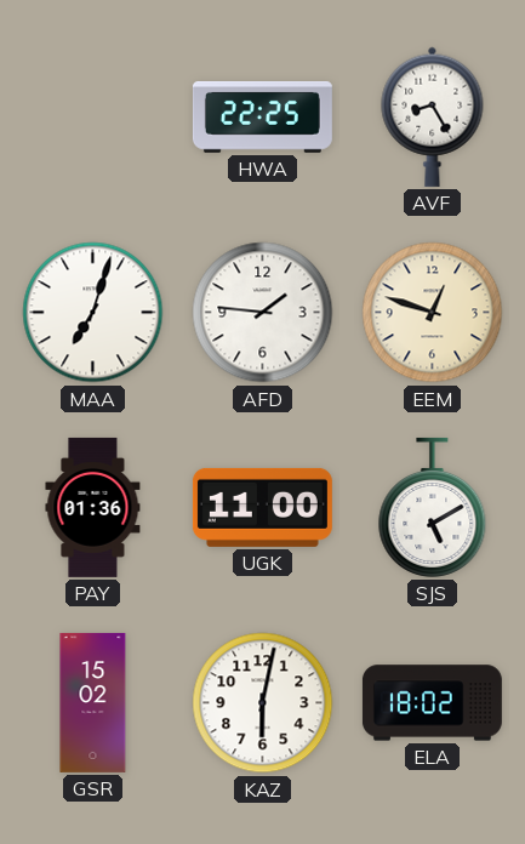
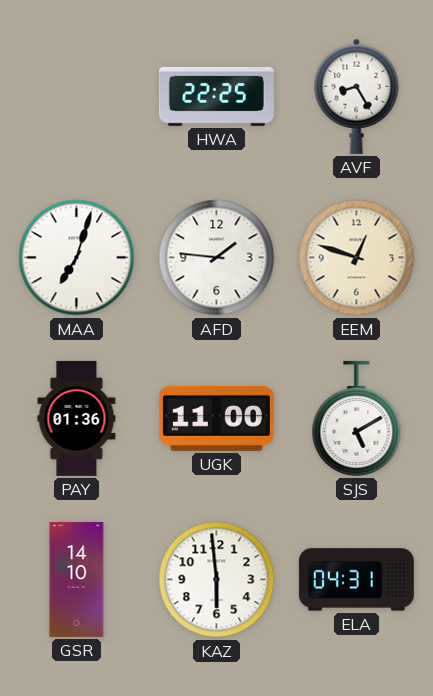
GSR: 15:02 -> 14:10 (77, 579)
KAZ: 6:02 -> 5:59 (217, 580)
ELA: 18:02 -> 04:31 (356, 580)
